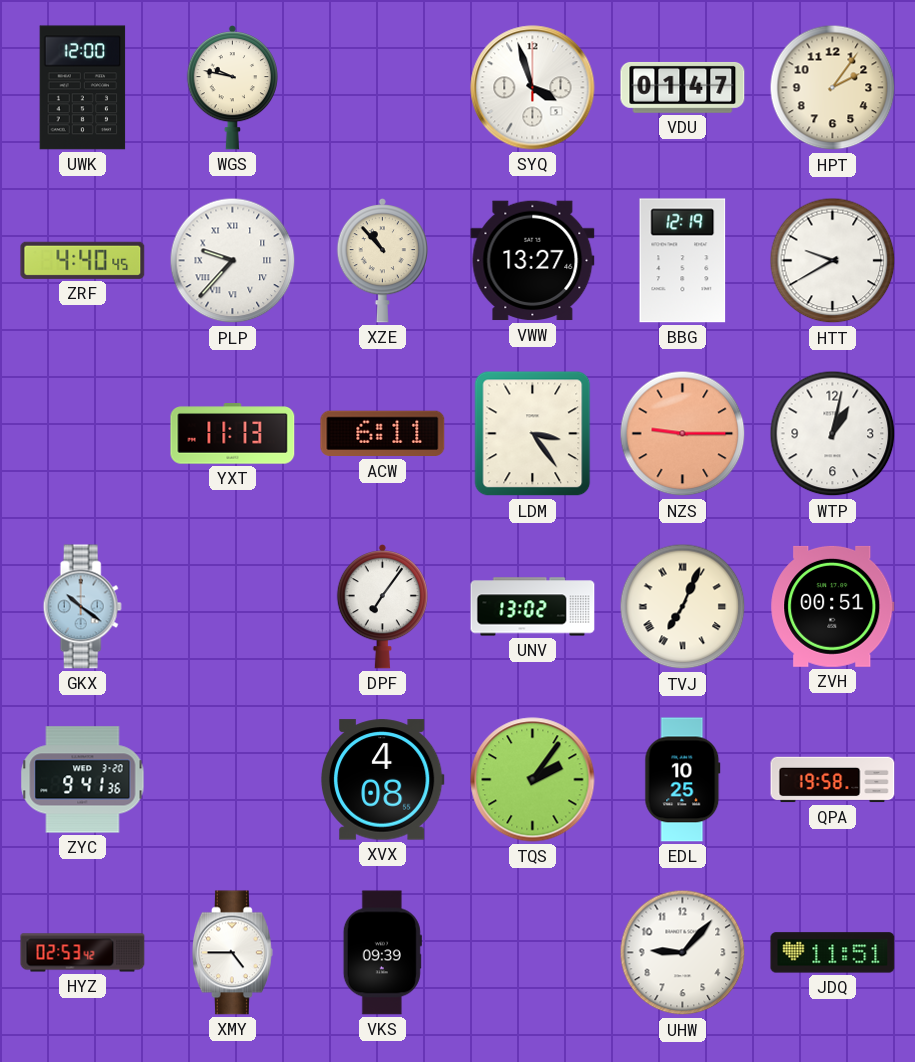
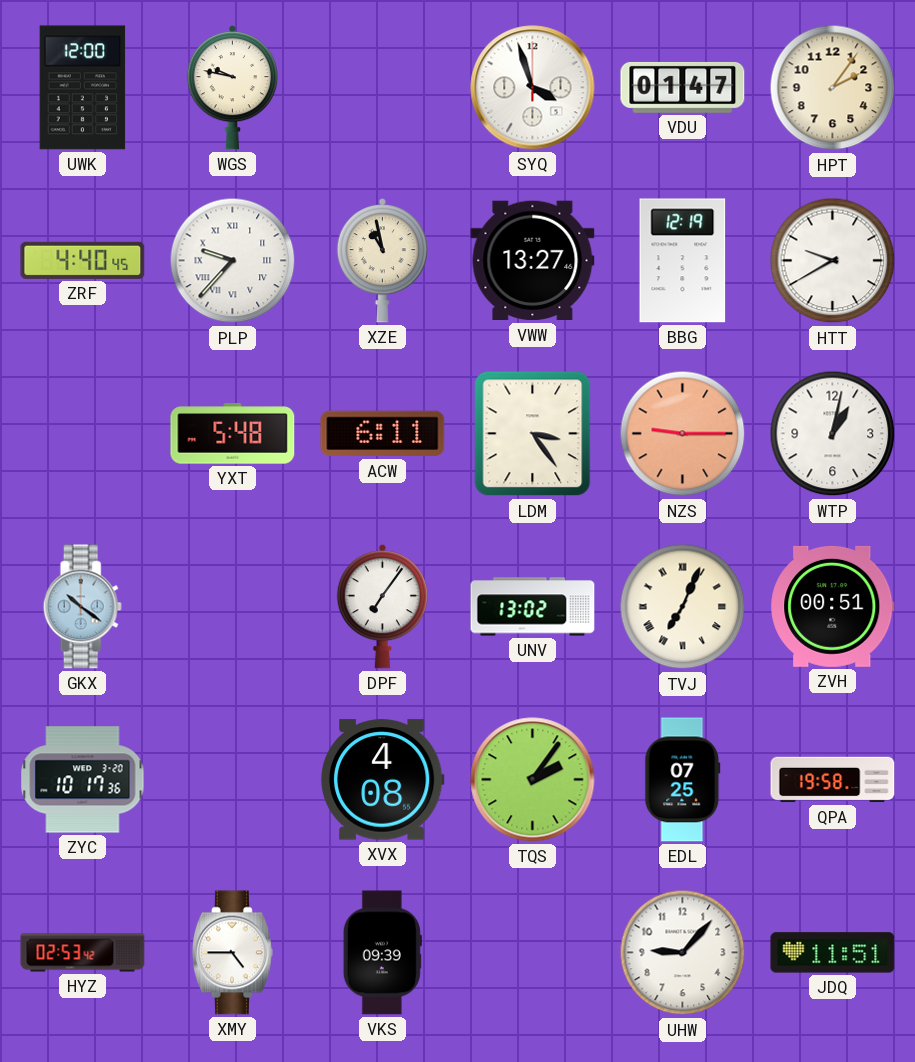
XZE: 10:53 -> 10:58 (382, 261)
YXT: 11:13 -> 5:48 (233, 434)
ZYC: 9:41 -> 10:17 (83, 780)
EDL: 10:25 -> 07:25 (683, 780)
